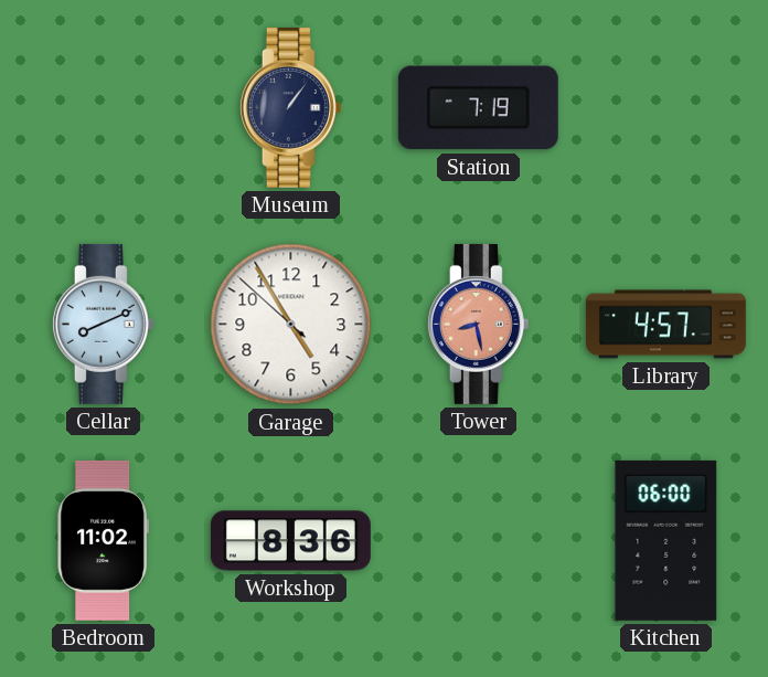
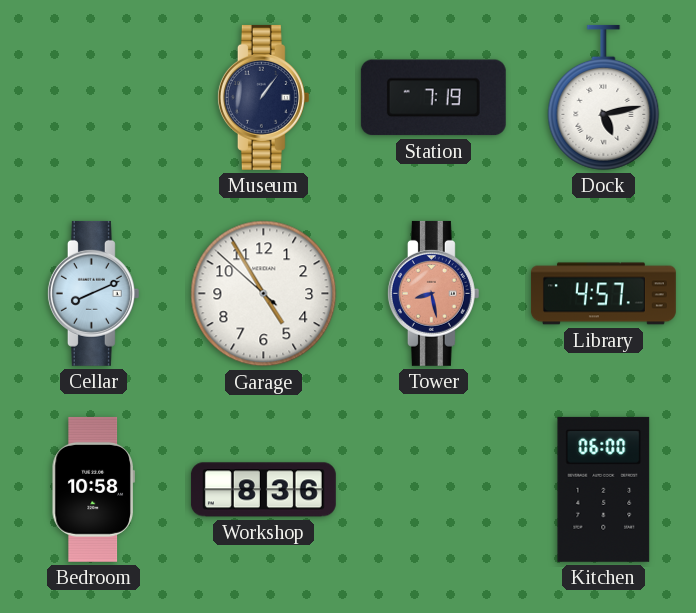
Dock: none -> 5:13 (604, 97)
Bedroom: 11:02 -> 10:58 (93, 489)
